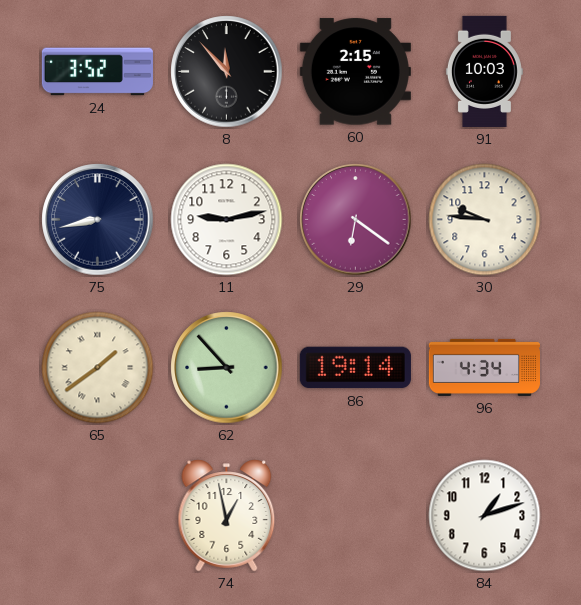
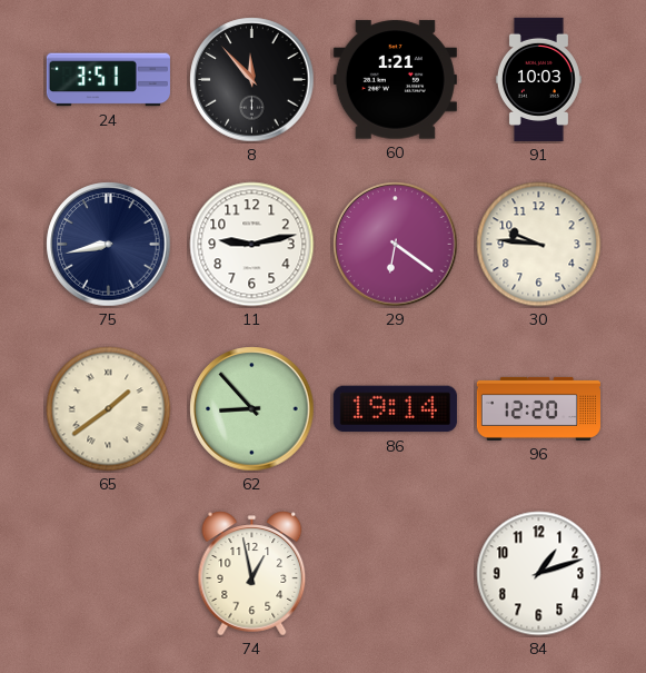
24: 3:52 -> 3:51 (108, 80)
60: 2:15 -> 1:21 (395, 80)
96: 4:34 -> 12:20 (538, 408)
